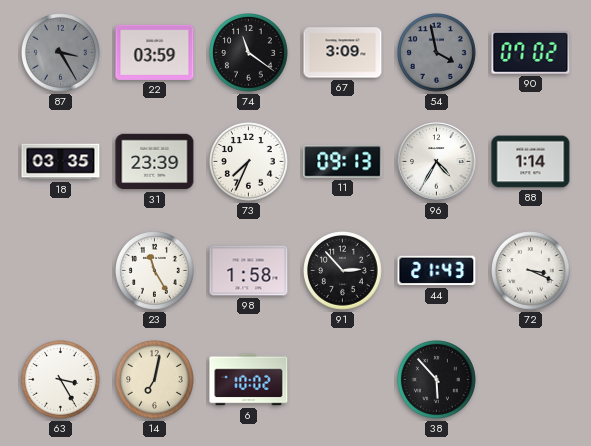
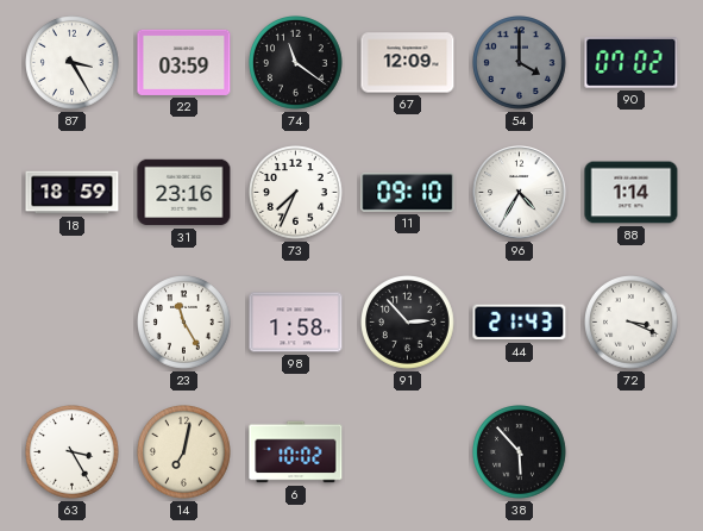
87 dial: grey -> white (73, 63)
67: 3:09 -> 12:09 (408, 63)
54: 3:58 -> 4:00 (520, 63)
18: 03:35 -> 18:59 (73, 193)
31: 23:39 -> 23:16 (184, 193)
11: 09:13 -> 09:10 (408, 193)
